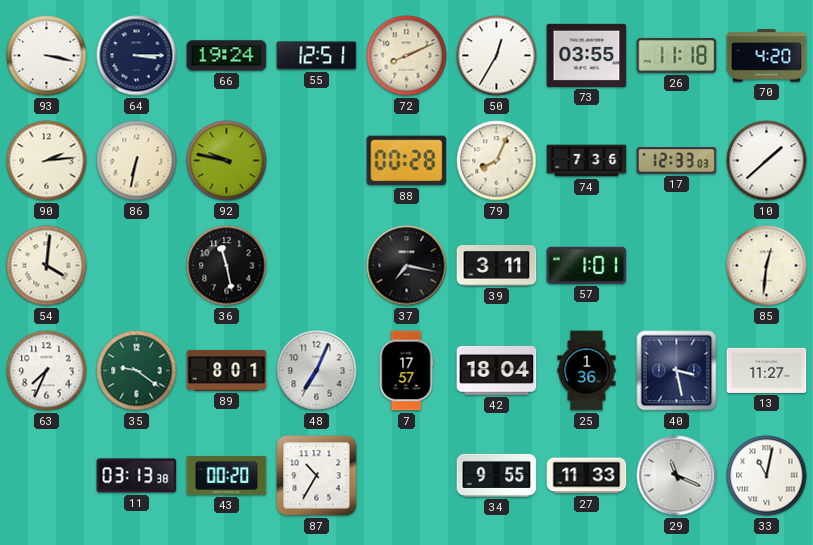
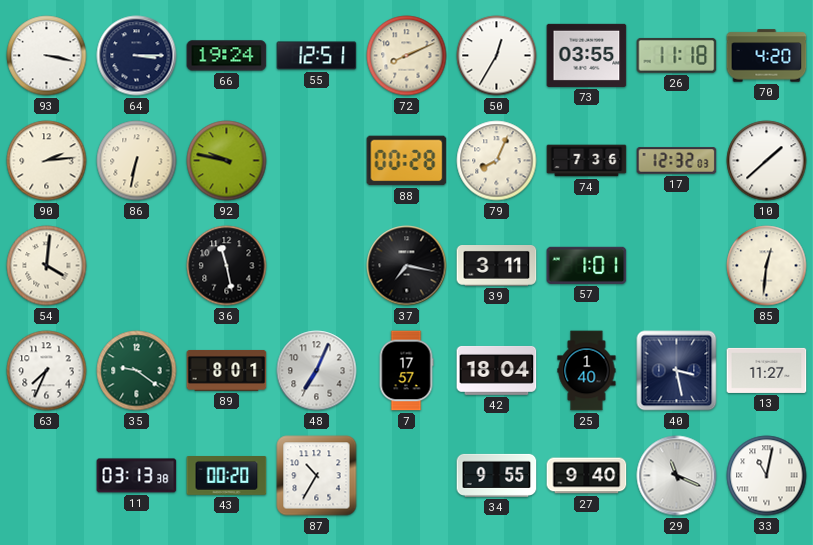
17: 12:33 -> 12:32 (677, 161)
25: 1:36 -> 1:40 (587, 371)
27: 11:33 -> 9:40 (587, 476)
